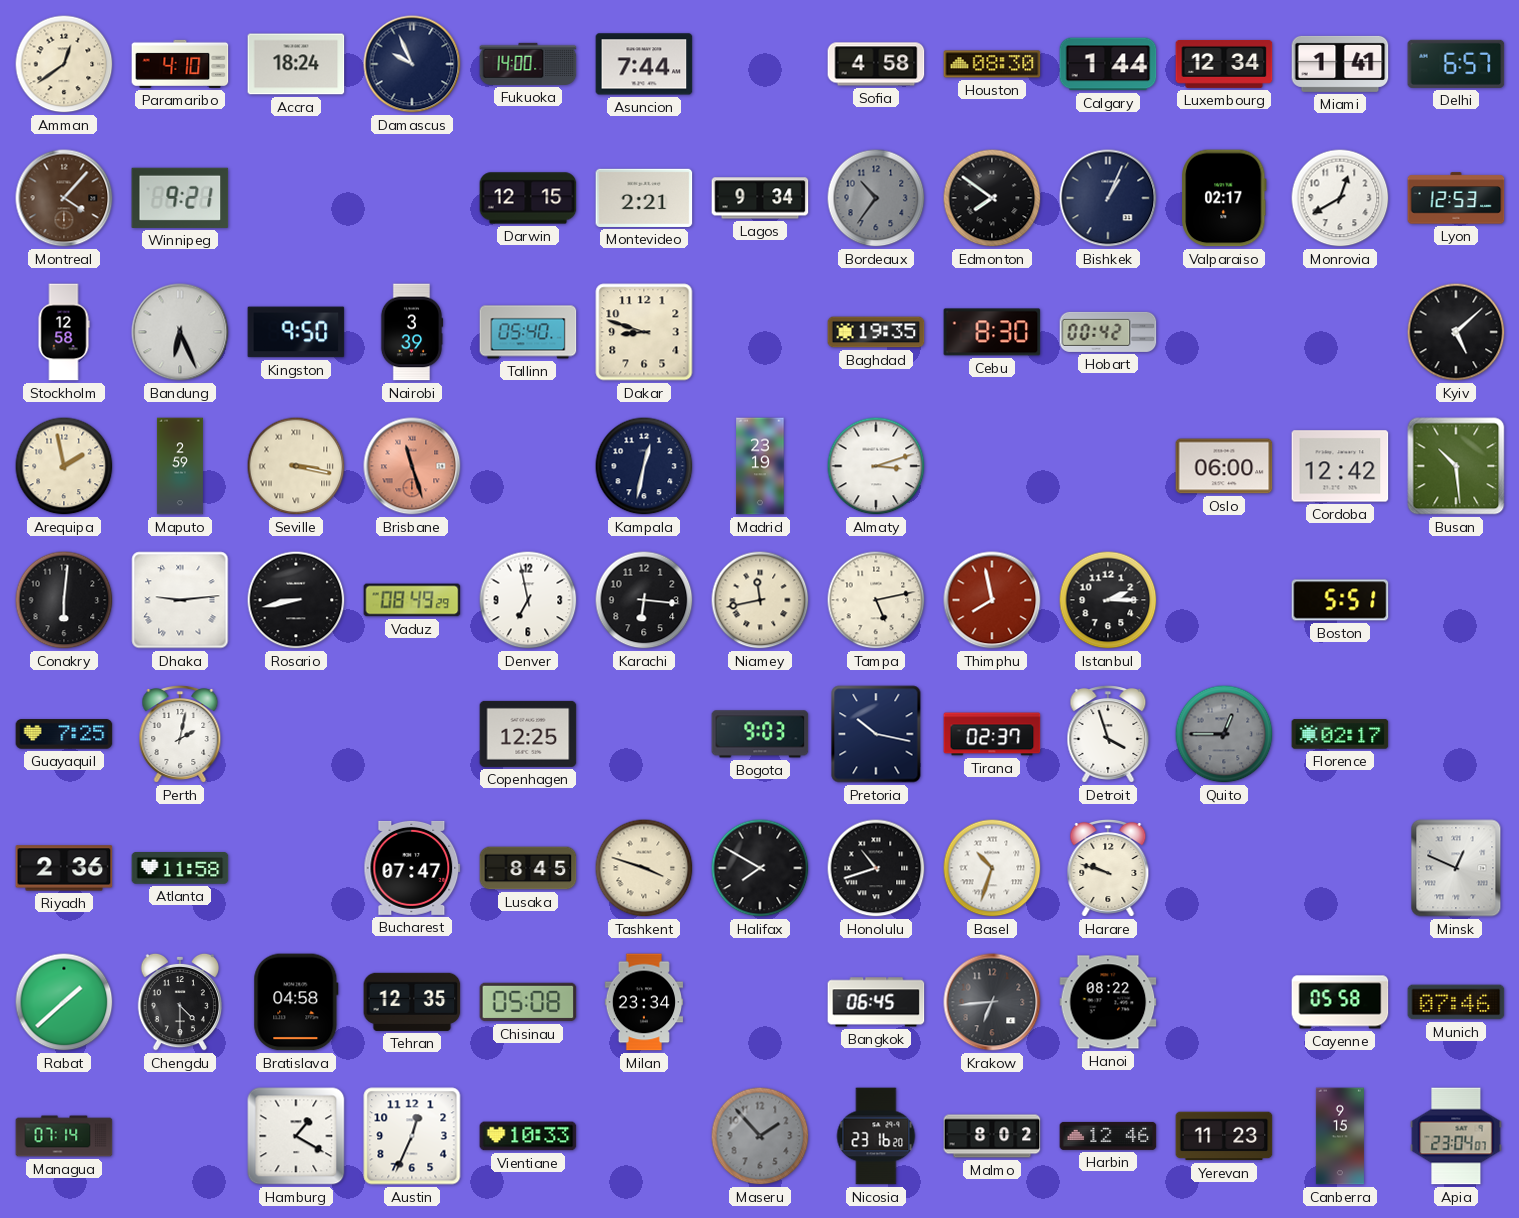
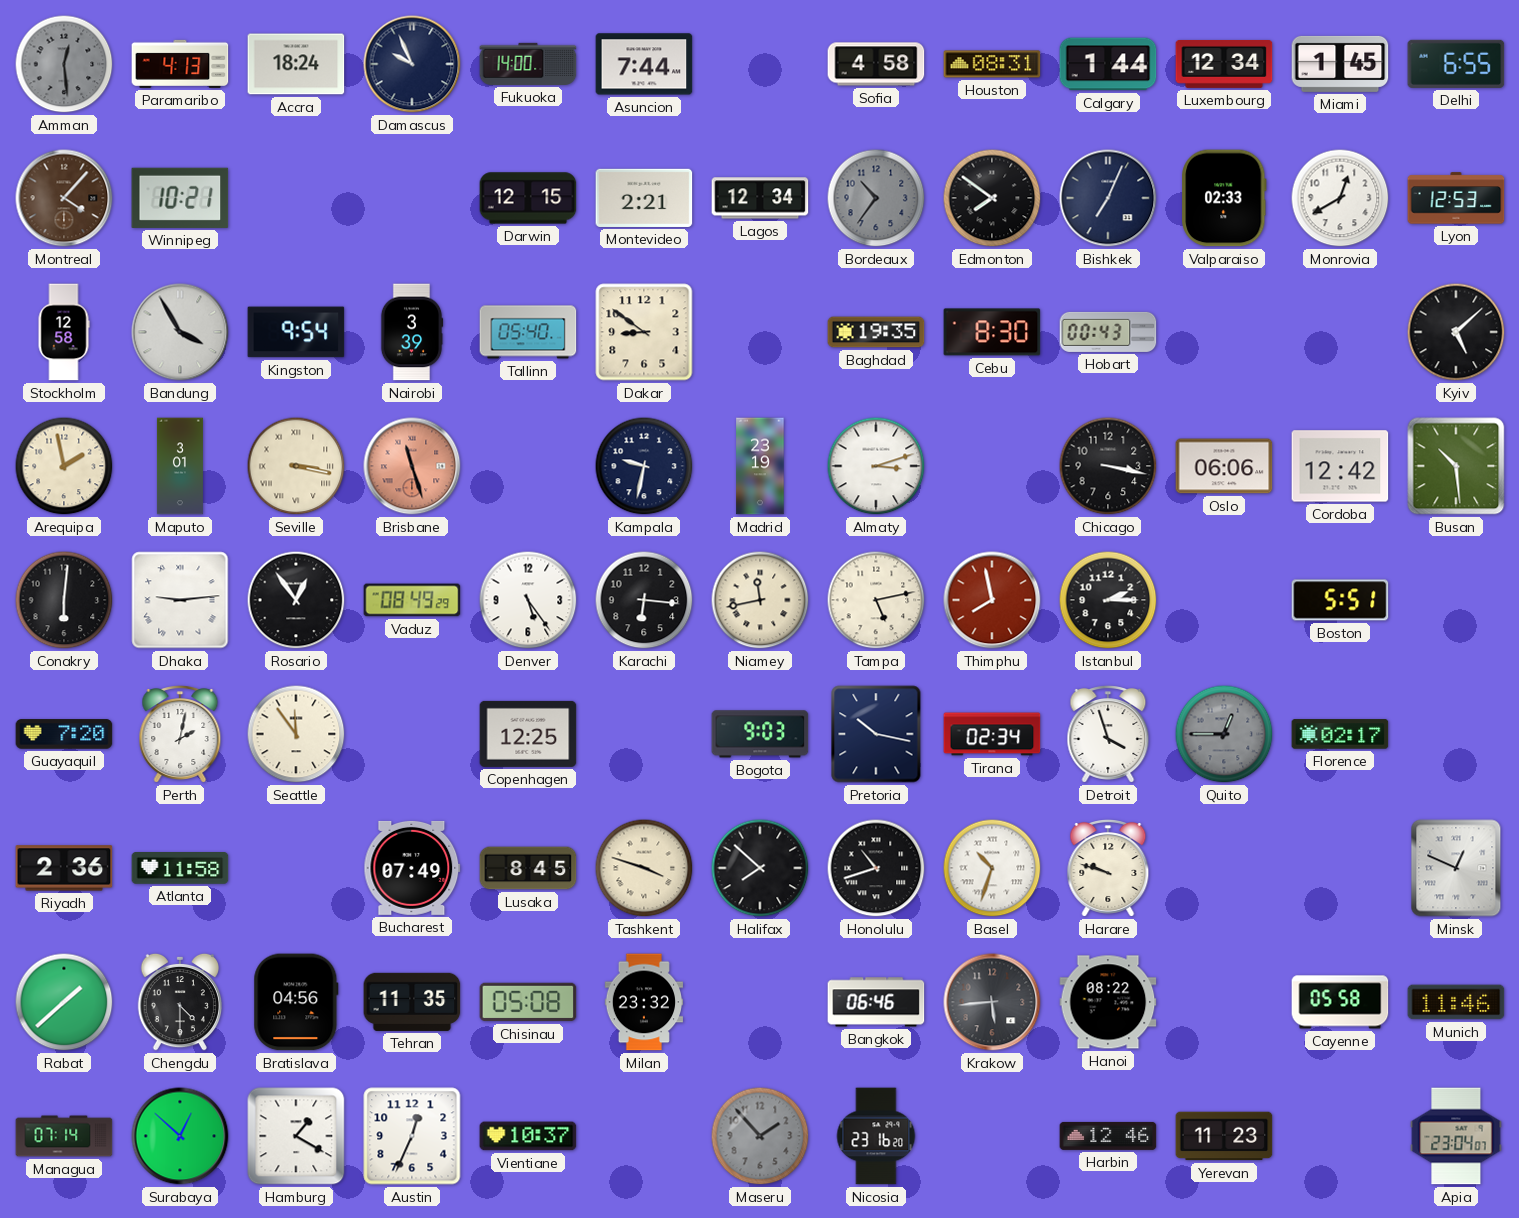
Amman: 12:39 -> 12:29 (64, 64)
Amman dial: cream -> grey (64, 64)
Paramaribo: 4:10 -> 4:13 (180, 64)
Houston: 08:30 -> 08:31 (992, 64)
Miami: 1:41 -> 1:45 (1340, 64)
Delhi: 6:57 -> 6:55 (1456, 64)
Winnipeg: 9:21 -> 10:21 (180, 198)
Lagos: 9:34 -> 12:34 (760, 198)
Bishkek: 1:04 -> 7:04 (1108, 198)
Valparaiso: 02:17 -> 02:33 (1224, 198)
Bandung: 6:26 -> 3:55 (180, 332)
Kingston: 9:50 -> 9:54 (296, 332)
Dakar: 8:48 -> 8:51 (644, 332)
Hobart: 00:42 -> 00:43 (1108, 332)
Maputo: 2:59 -> 3:01 (180, 466)
Kampala: 12:32 -> 9:32 (644, 466)
Chicago: none -> 3:17 (1108, 466)
Oslo: 06:00 -> 06:06 (1224, 466)
Rosario: 8:43 -> 12:54 (296, 600)
Denver: 6:58 -> 5:24 (528, 600)
Guayaquil: 7:25 -> 7:20 (64, 734)
Seattle: none -> 11:54 (296, 734)
Tirana: 02:37 -> 02:34 (992, 734)
Bucharest: 07:47 -> 07:49 (412, 868)
Halifax: 7:50 -> 7:52 (760, 868)
Bratislava: 04:58 -> 04:56 (296, 1002)
Tehran: 12:35 -> 11:35 (412, 1002)
Milan: 23:34 -> 23:32 (644, 1002)
Bangkok: 06:45 -> 06:46 (876, 1002)
Krakow: 6:44 -> 5:44 (992, 1002)
Munich: 07:46 -> 11:46 (1456, 1002)
Surabaya: none -> 12:52 (180, 1136)
Vientiane: 10:33 -> 10:37 (528, 1136)
Malmo: 8:02 -> none (992, 1136)
Canberra: 9:15 -> none (1340, 1136)
